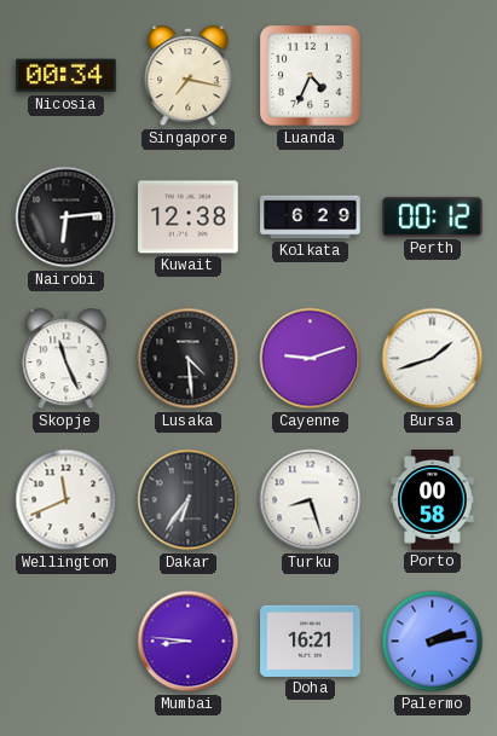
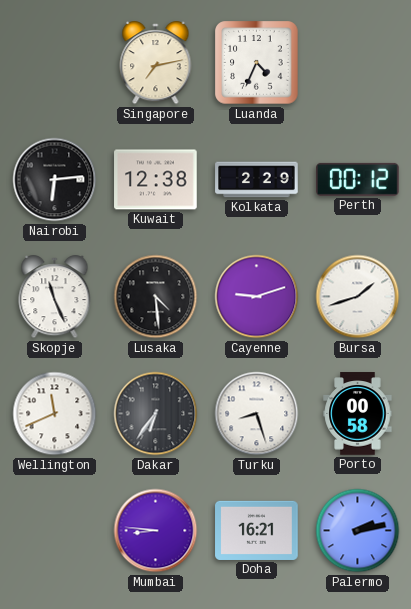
Nicosia: 00:34 -> none (67, 76)
Singapore: 7:17 -> 7:13 (156, 64)
Kolkata: 6:29 -> 2:29 (257, 180)
